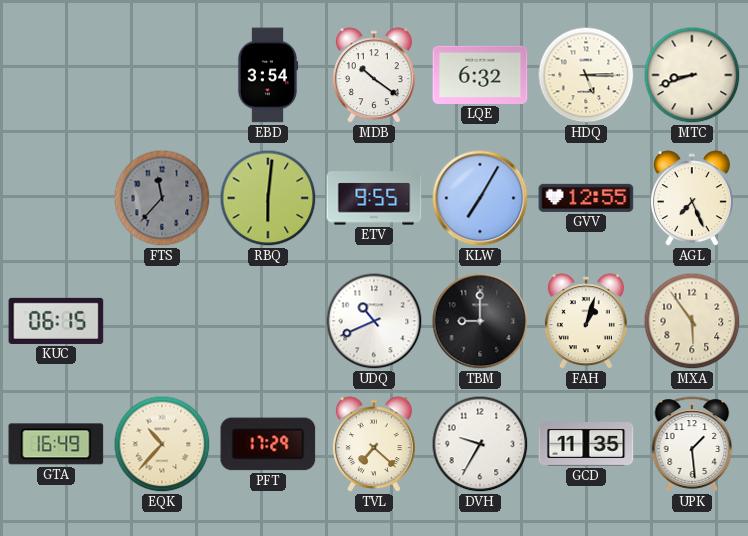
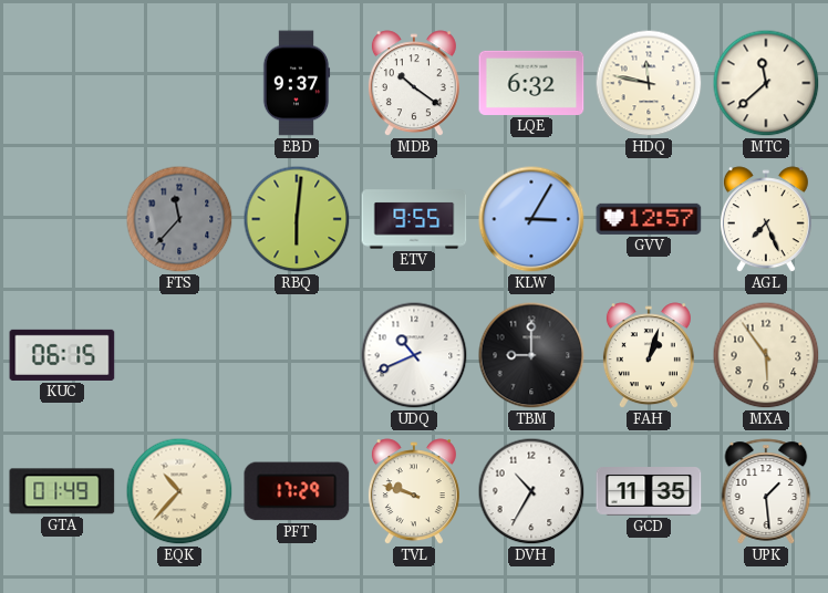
EBD: 3:54 -> 9:37 (297, 83)
HDQ: 5:15 -> 11:47 (649, 83)
MTC: 8:42 -> 11:38 (766, 83)
KLW: 7:05 -> 3:05 (531, 219)
GVV: 12:55 -> 12:57 (649, 219)
GTA: 16:49 -> 01:49 (62, 491)
TVL: 7:22 -> 9:48 (414, 492)
DVH: 9:35 -> 10:35 (531, 491)
